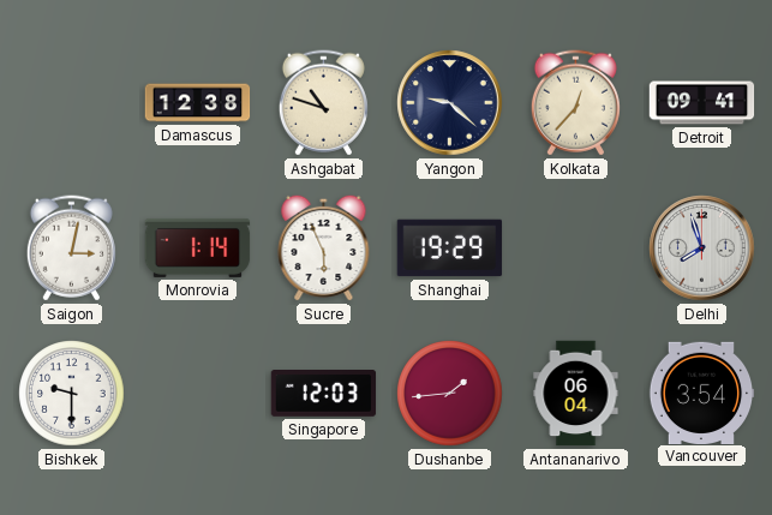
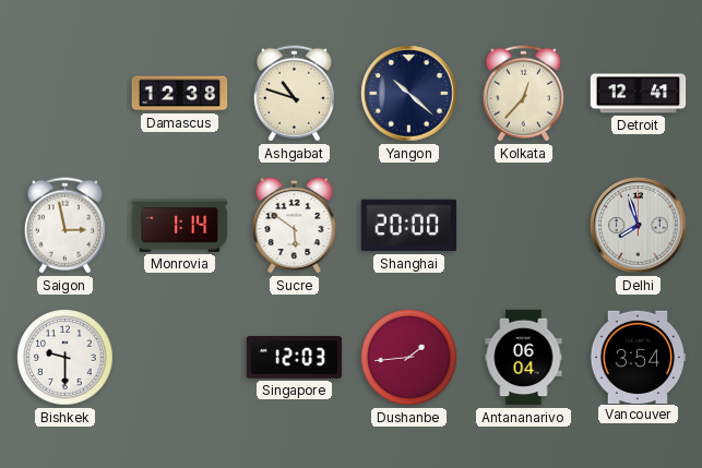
Yangon: 9:22 -> 10:22 (409, 94)
Detroit: 09:41 -> 12:41 (639, 94)
Saigon: 3:02 -> 2:58 (64, 226)
Sucre: 5:56 -> 5:51 (295, 225)
Shanghai: 19:29 -> 20:00 (409, 226)
